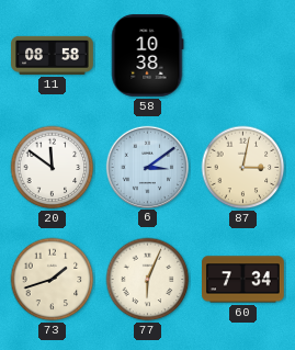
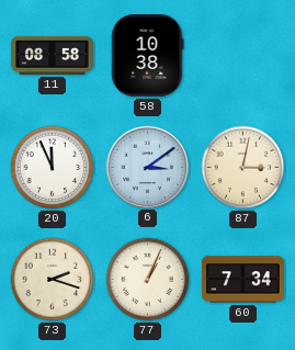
20: 11:51 -> 11:56 (53, 168)
73: 1:42 -> 2:18 (53, 280)
77: 6:04 -> 1:04 (148, 280)
